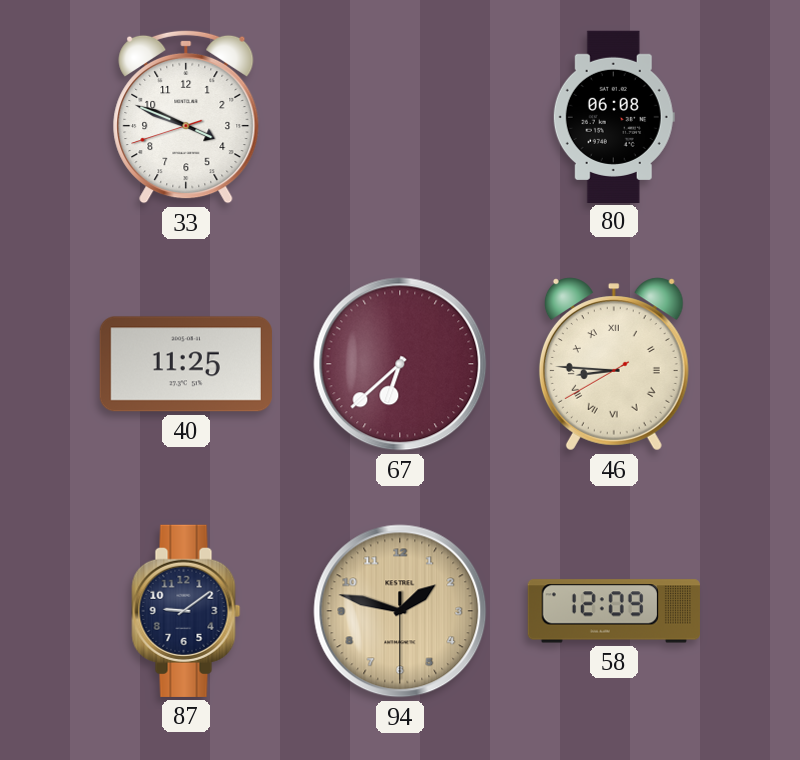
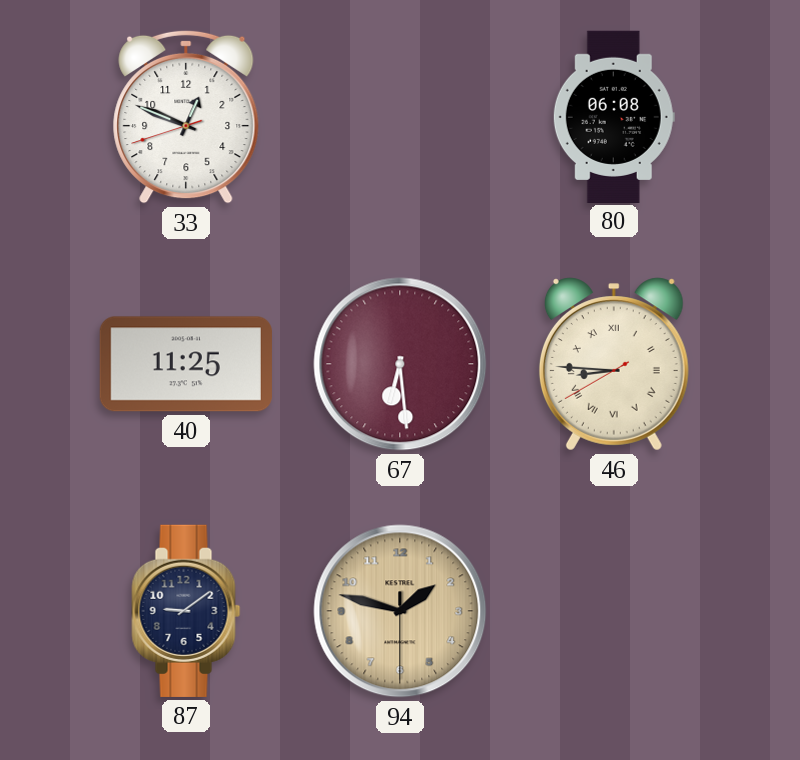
33: 3:48 -> 12:48 (186, 117)
67: 6:38 -> 6:29 (400, 364)
58: 12:09 -> none (614, 611)
